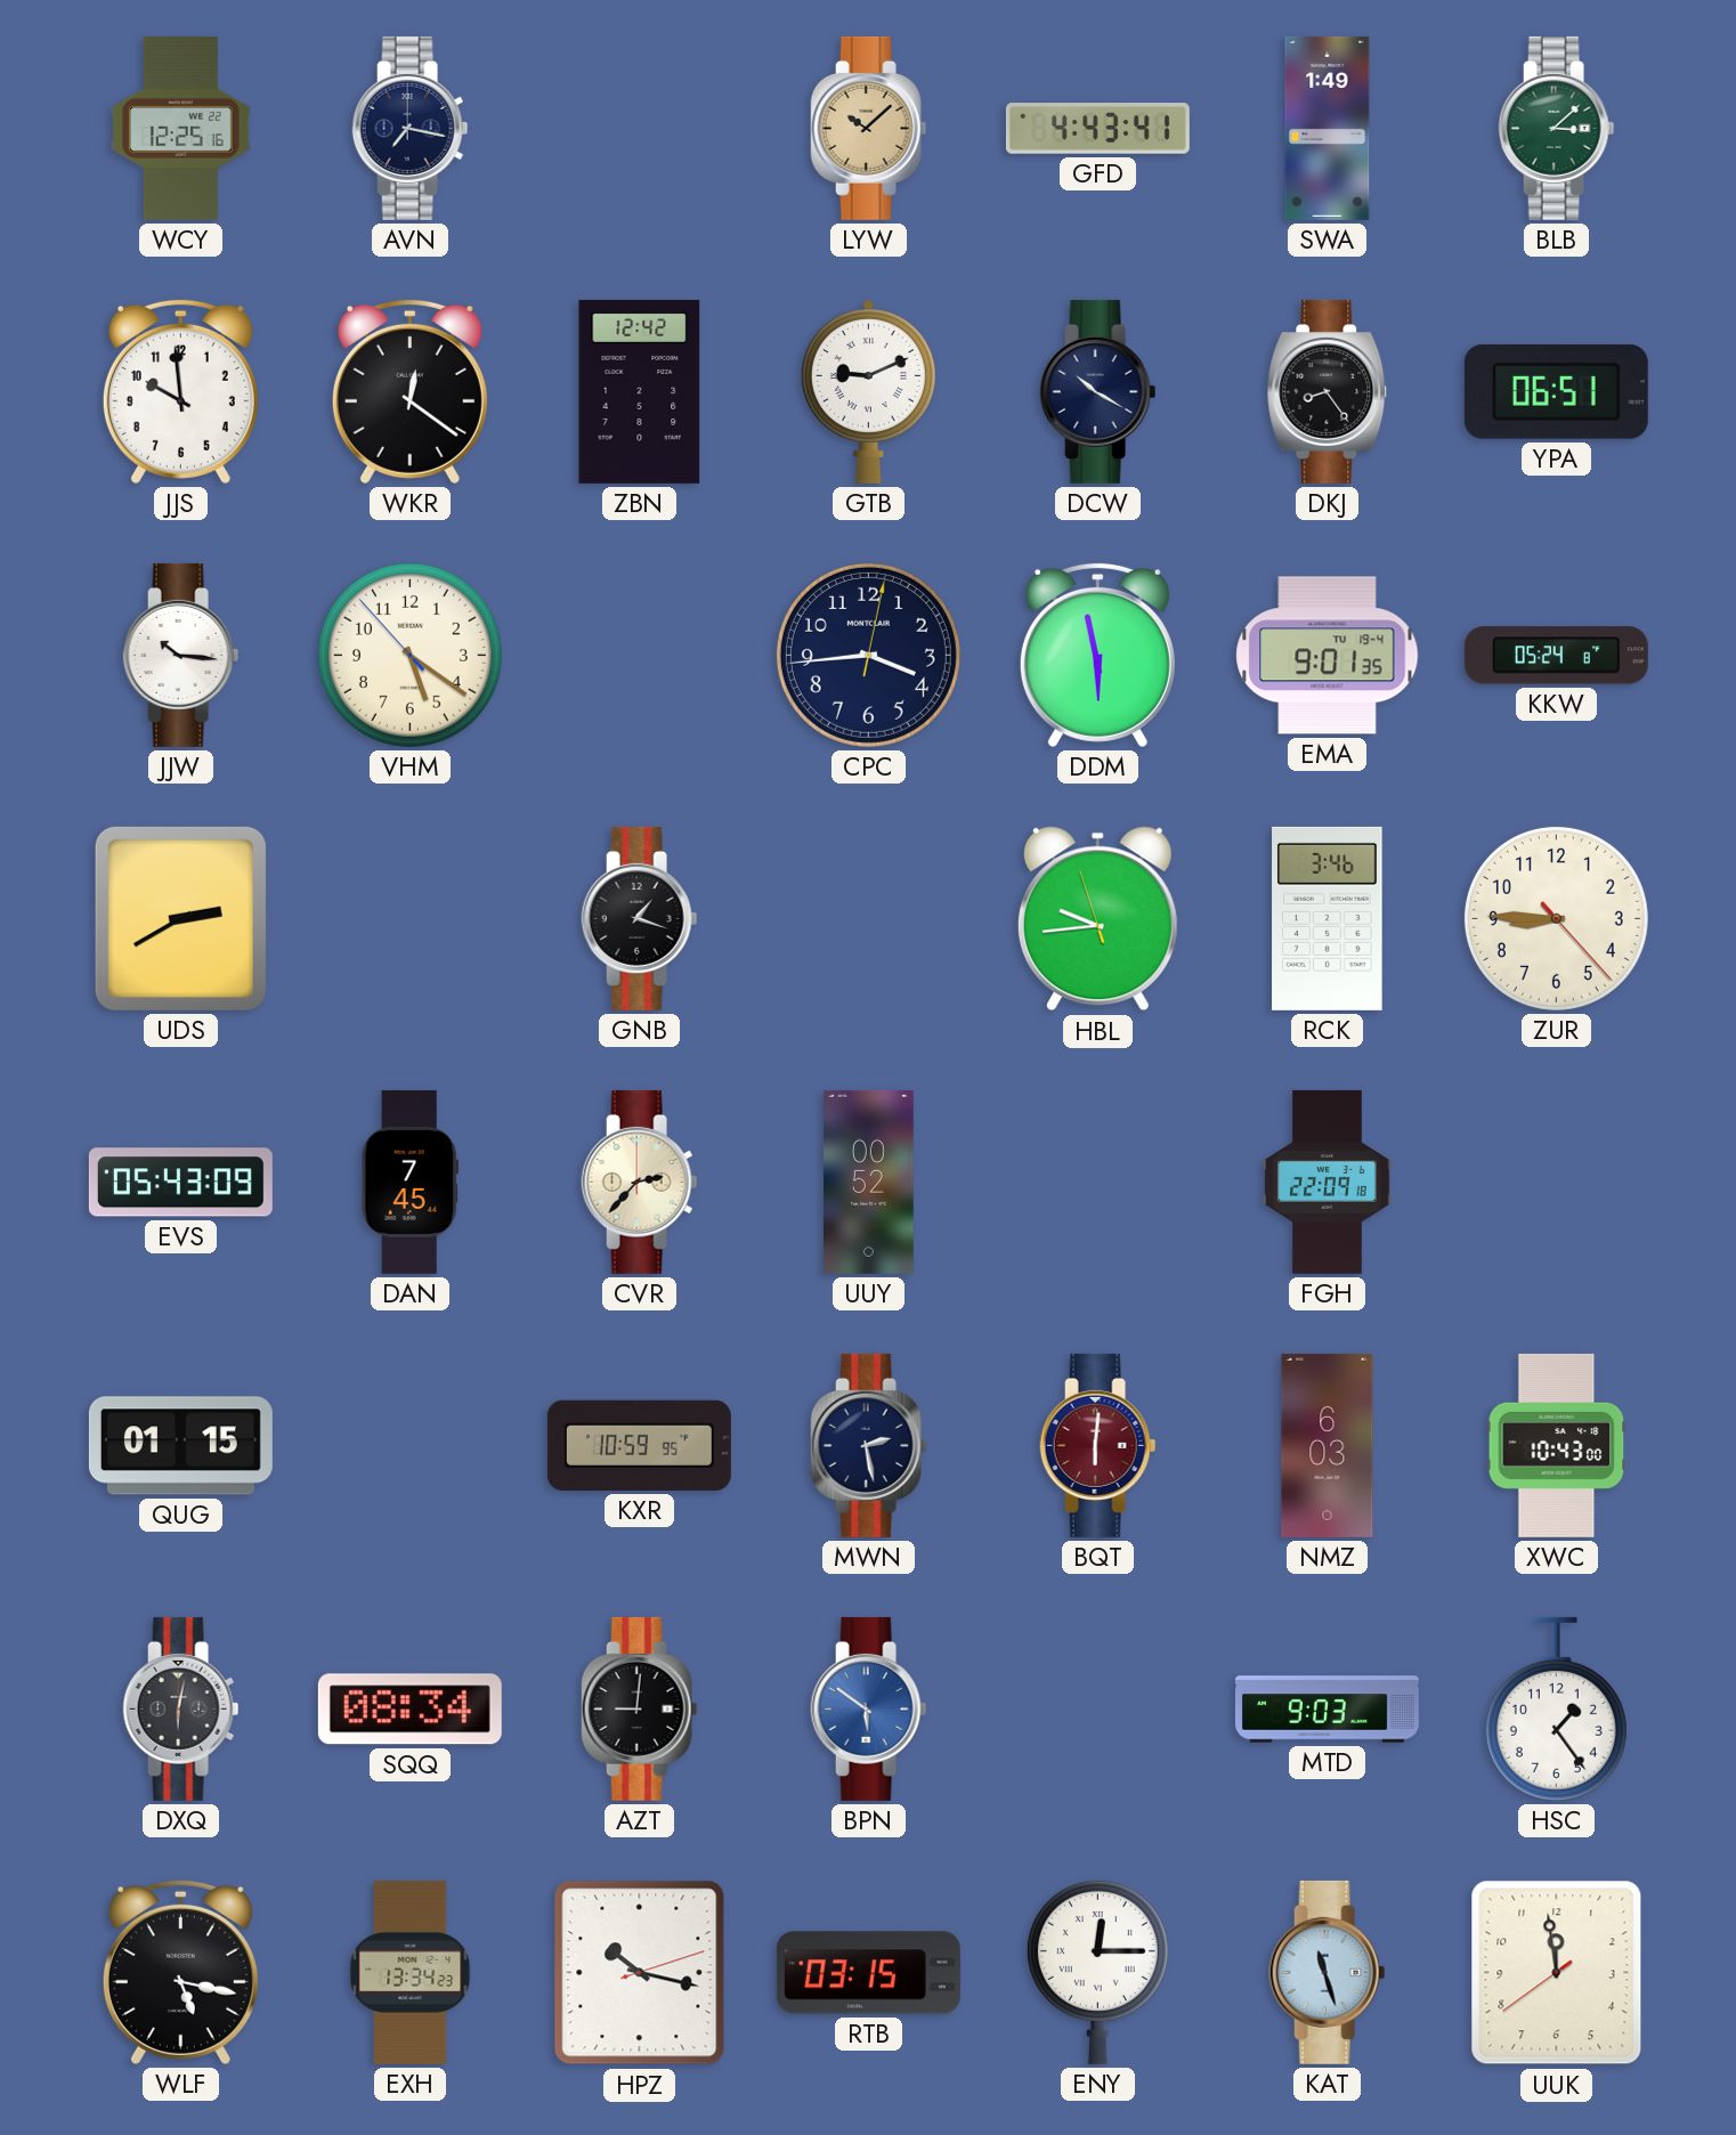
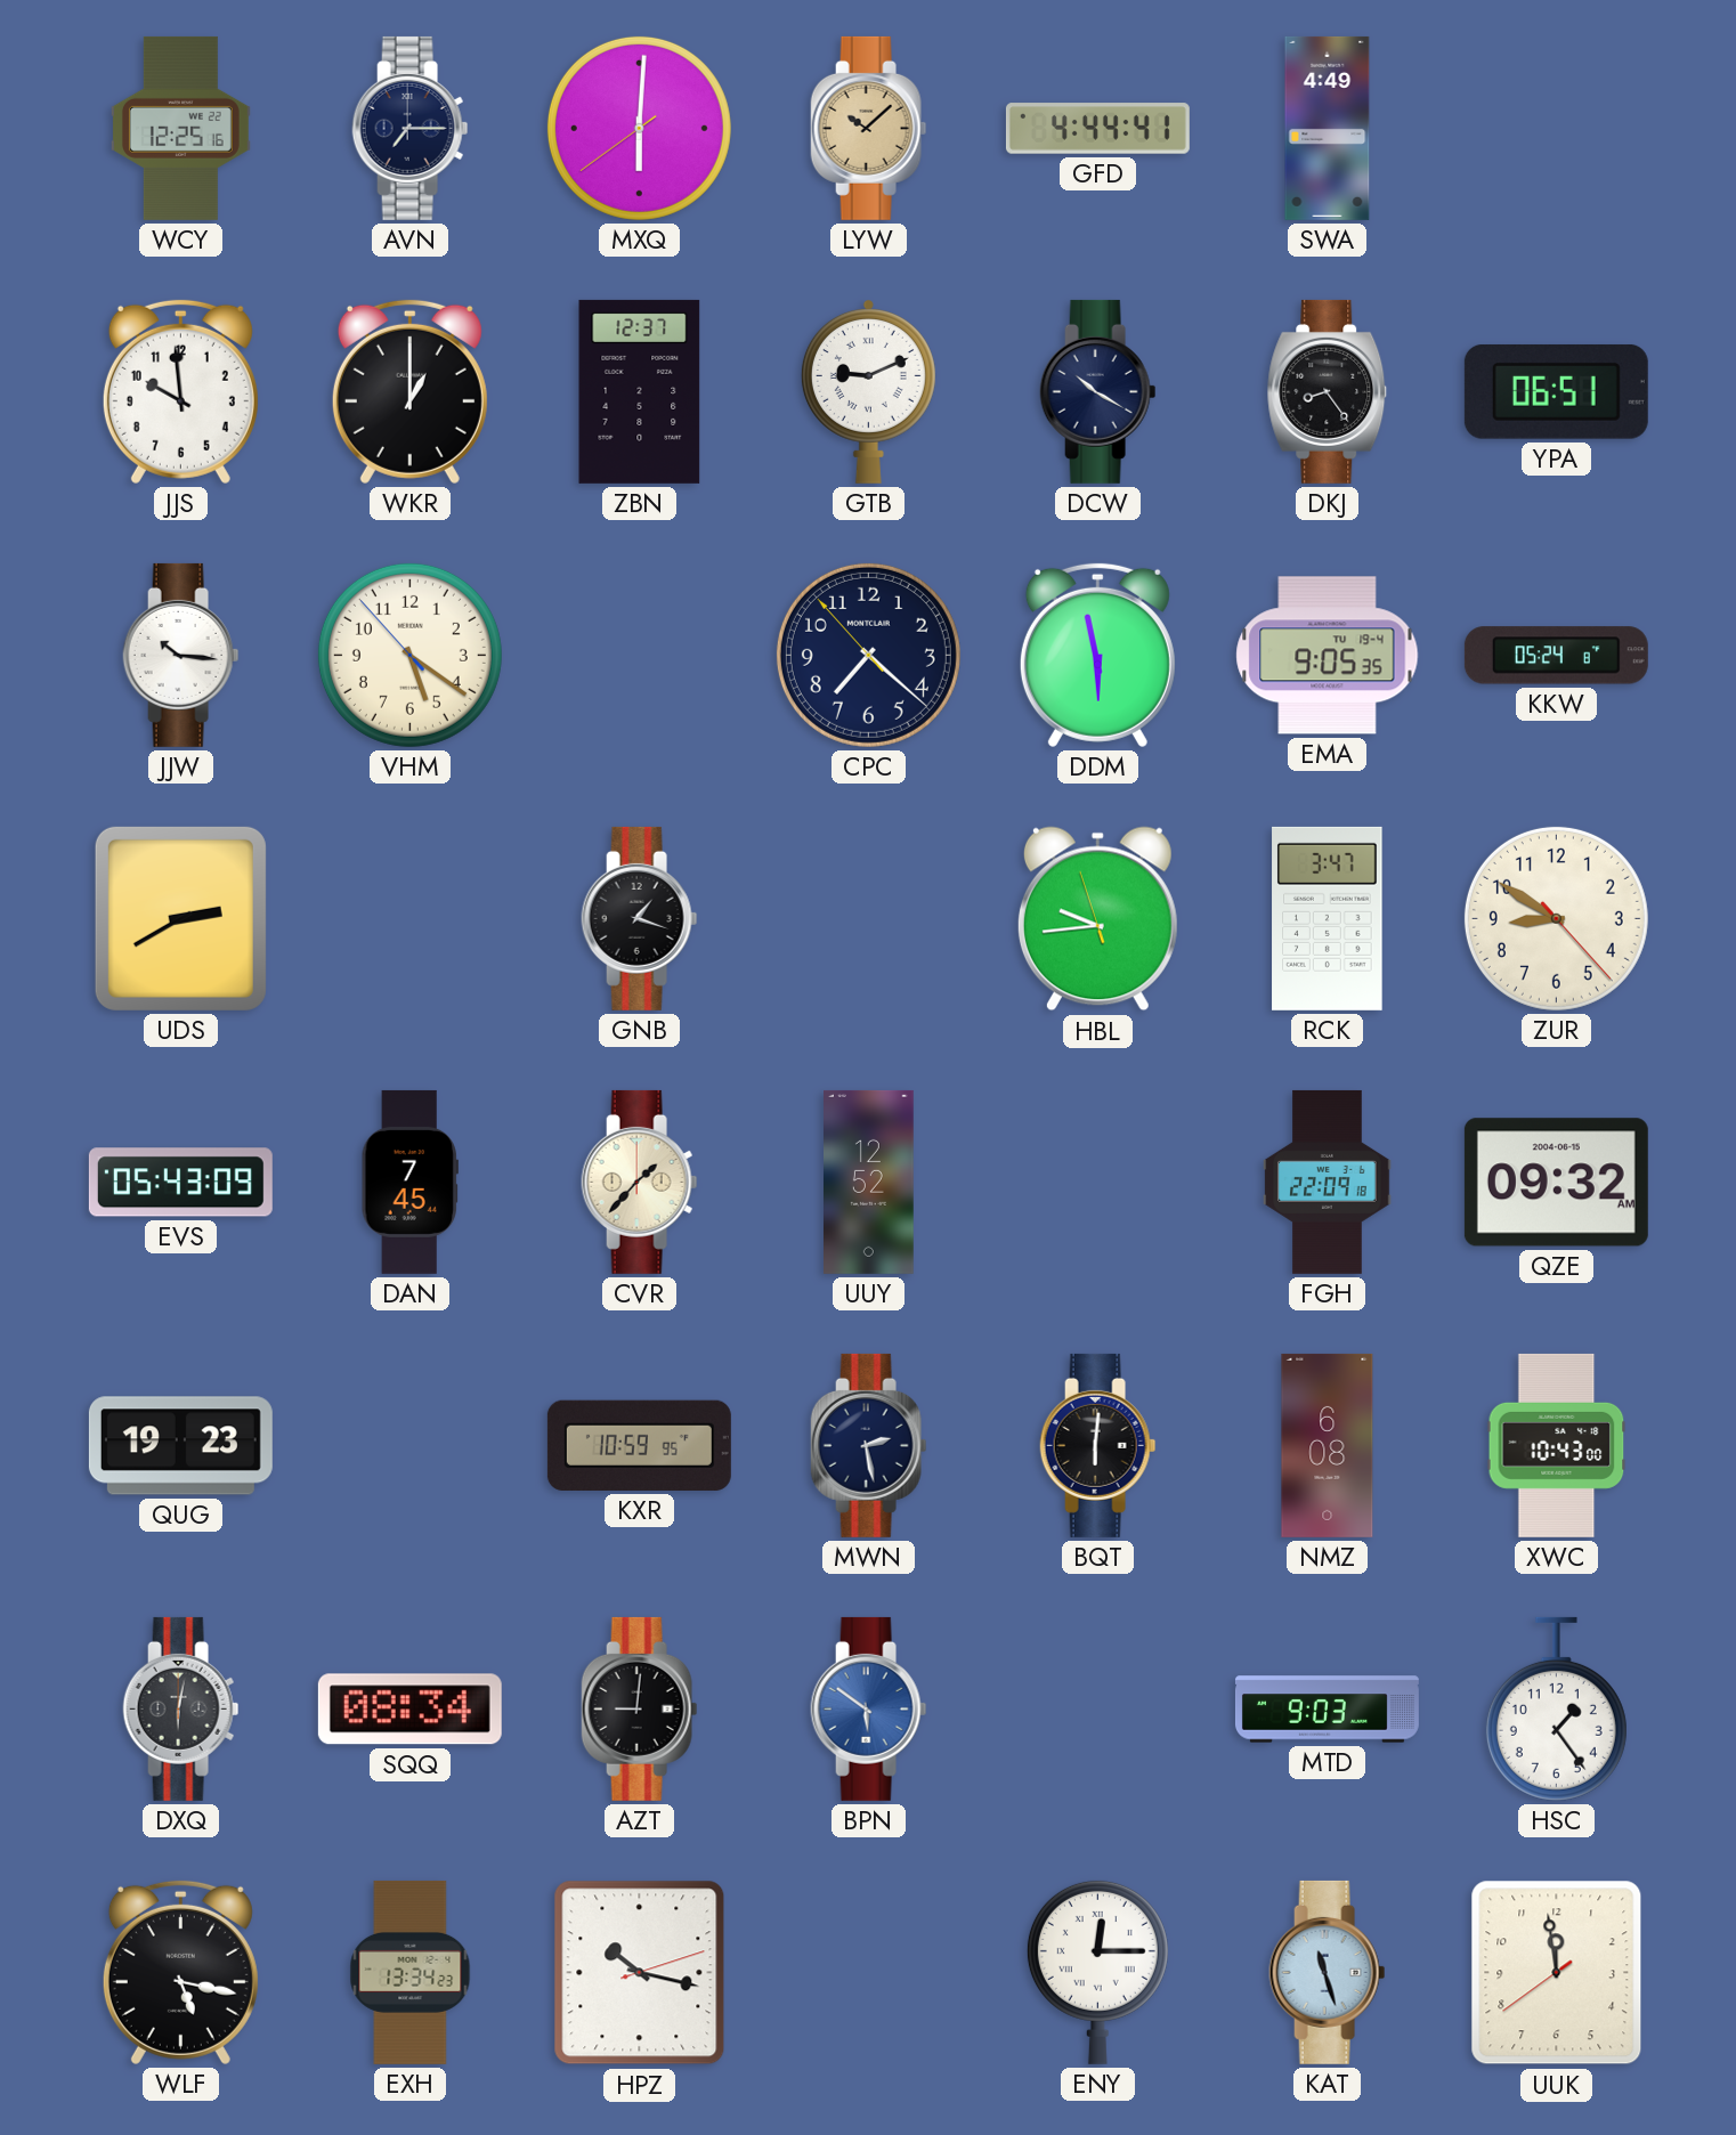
AVN: 7:17 -> 7:15 (411, 128)
MXQ: none -> 6:00 (639, 128)
GFD: 4:43 -> 4:44 (1097, 129)
SWA: 1:49 -> 4:49 (1328, 128)
BLB: 3:08 -> none (1557, 128)
WKR: 12:21 -> 1:00 (409, 391)
ZBN: 12:42 -> 12:37 (640, 391)
CPC: 3:44 -> 7:21 (868, 655)
EMA: 9:01 -> 9:05 (1328, 656)
RCK: 3:46 -> 3:47 (1328, 918)
ZUR: 8:45 -> 8:50 (1556, 918)
CVR: 2:37 -> 1:37 (640, 1182)
UUY: 00:52 -> 12:52 (869, 1182)
QZE: none -> 09:32 (1556, 1183)
QUG: 01:15 -> 19:23 (180, 1446)
BQT dial: burgundy -> black (1098, 1445)
NMZ: 6:03 -> 6:08 (1328, 1445)
RTB: 03:15 -> none (868, 1973)
